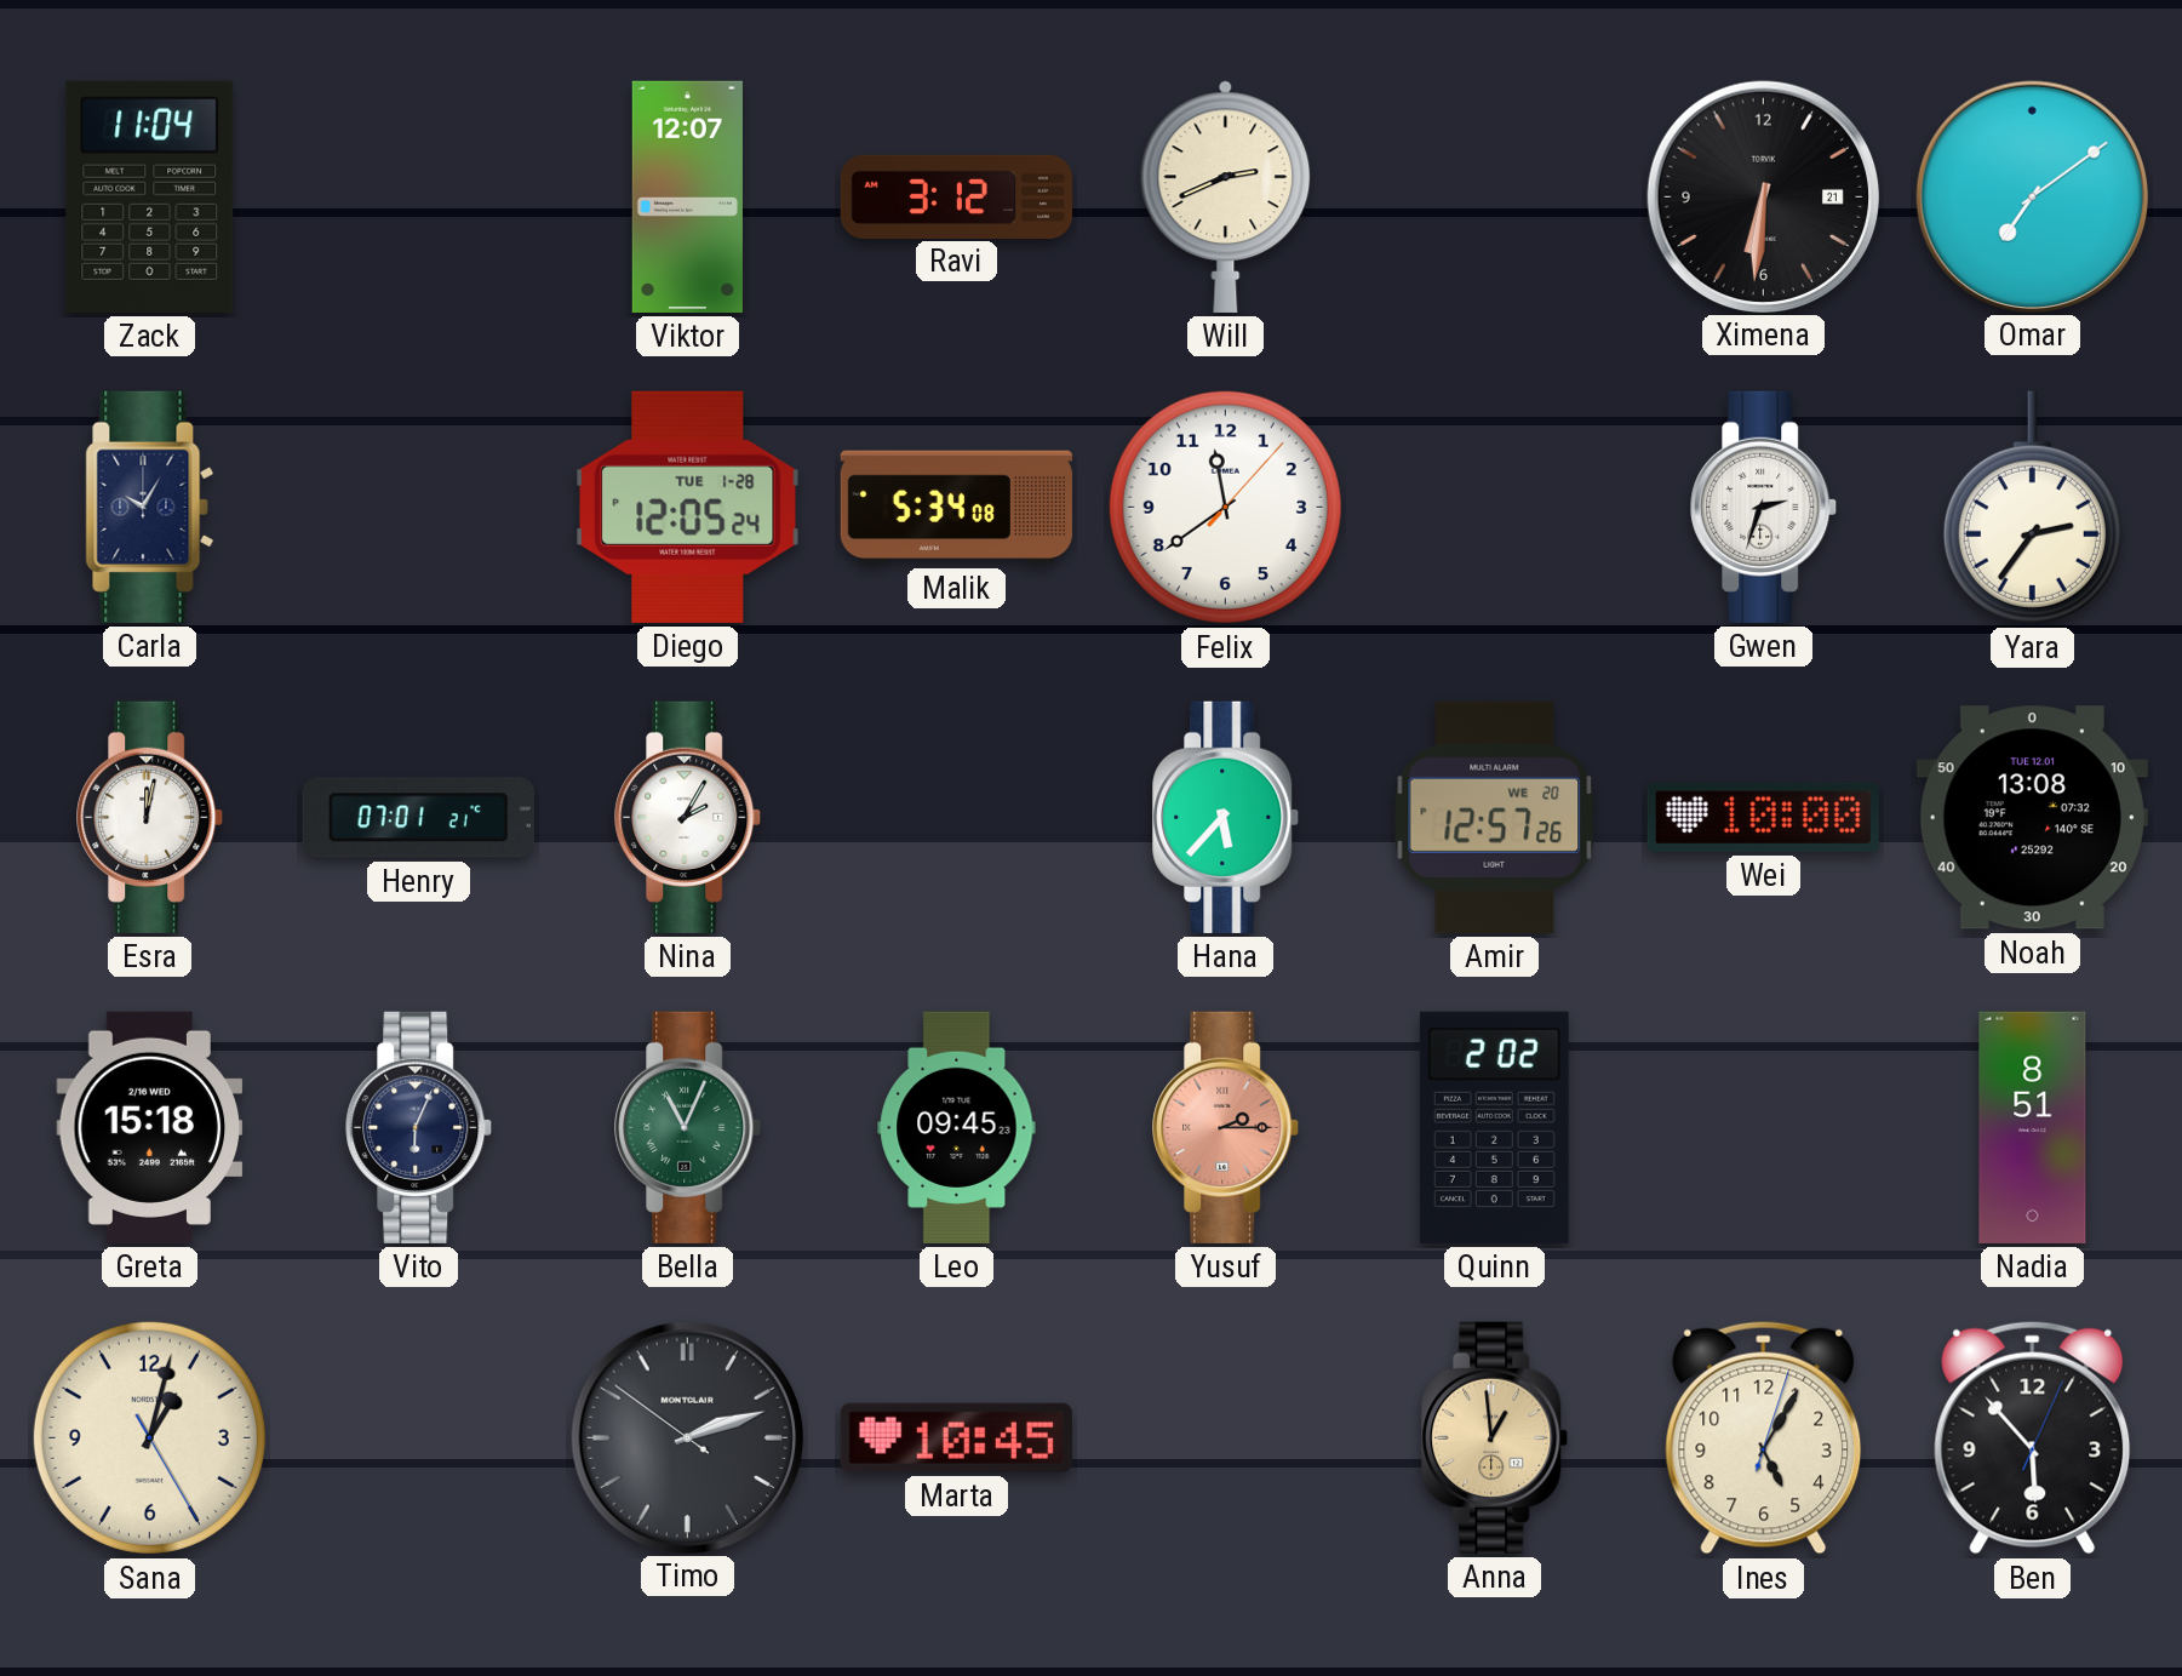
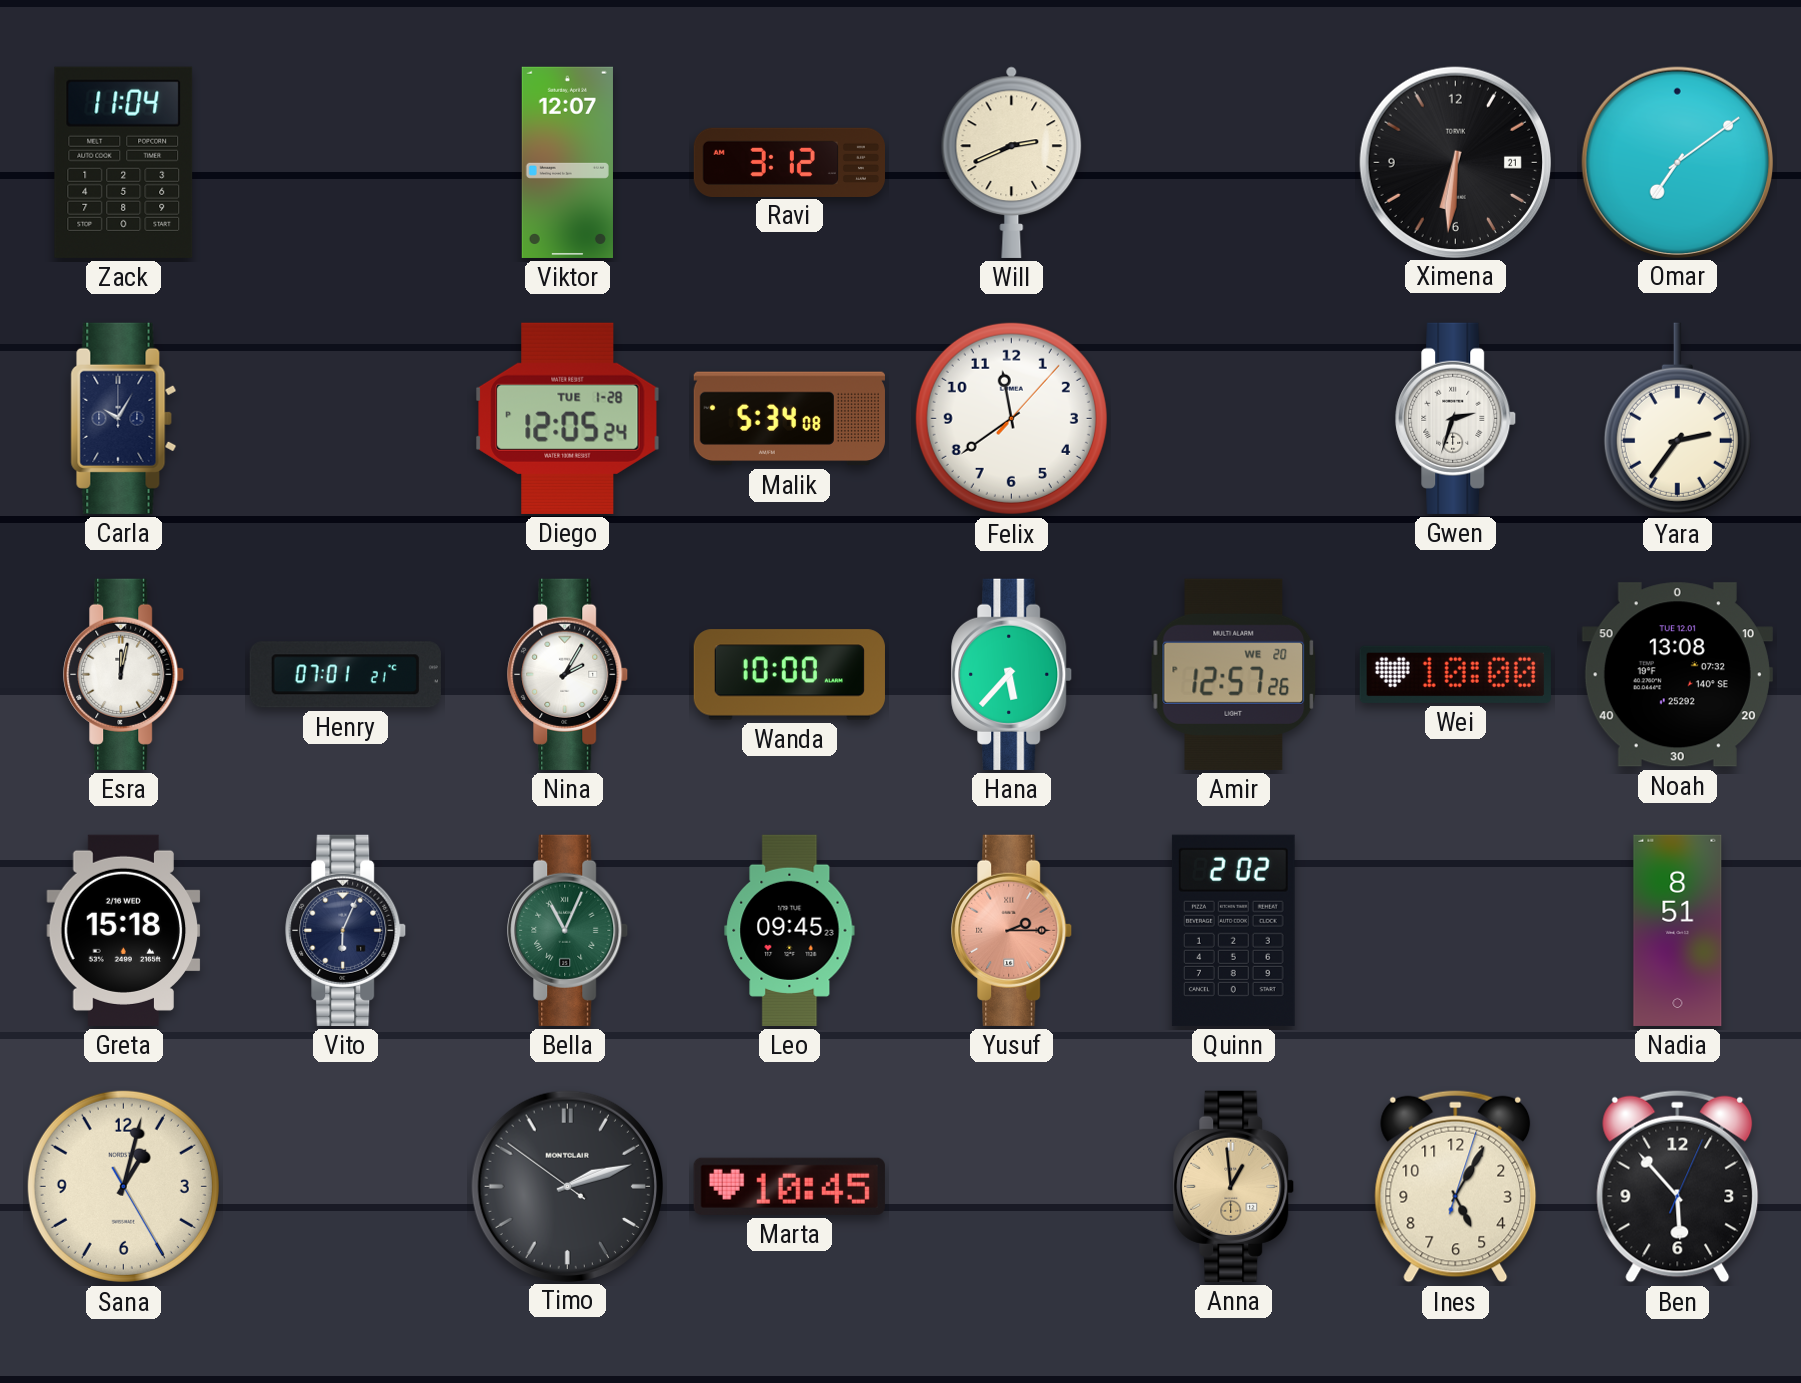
Wanda: none -> 10:00 (789, 675)
